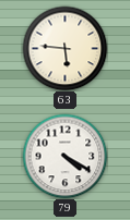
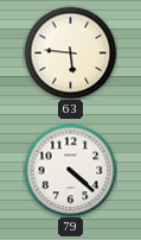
79: 4:20 -> 4:22 (70, 170)
